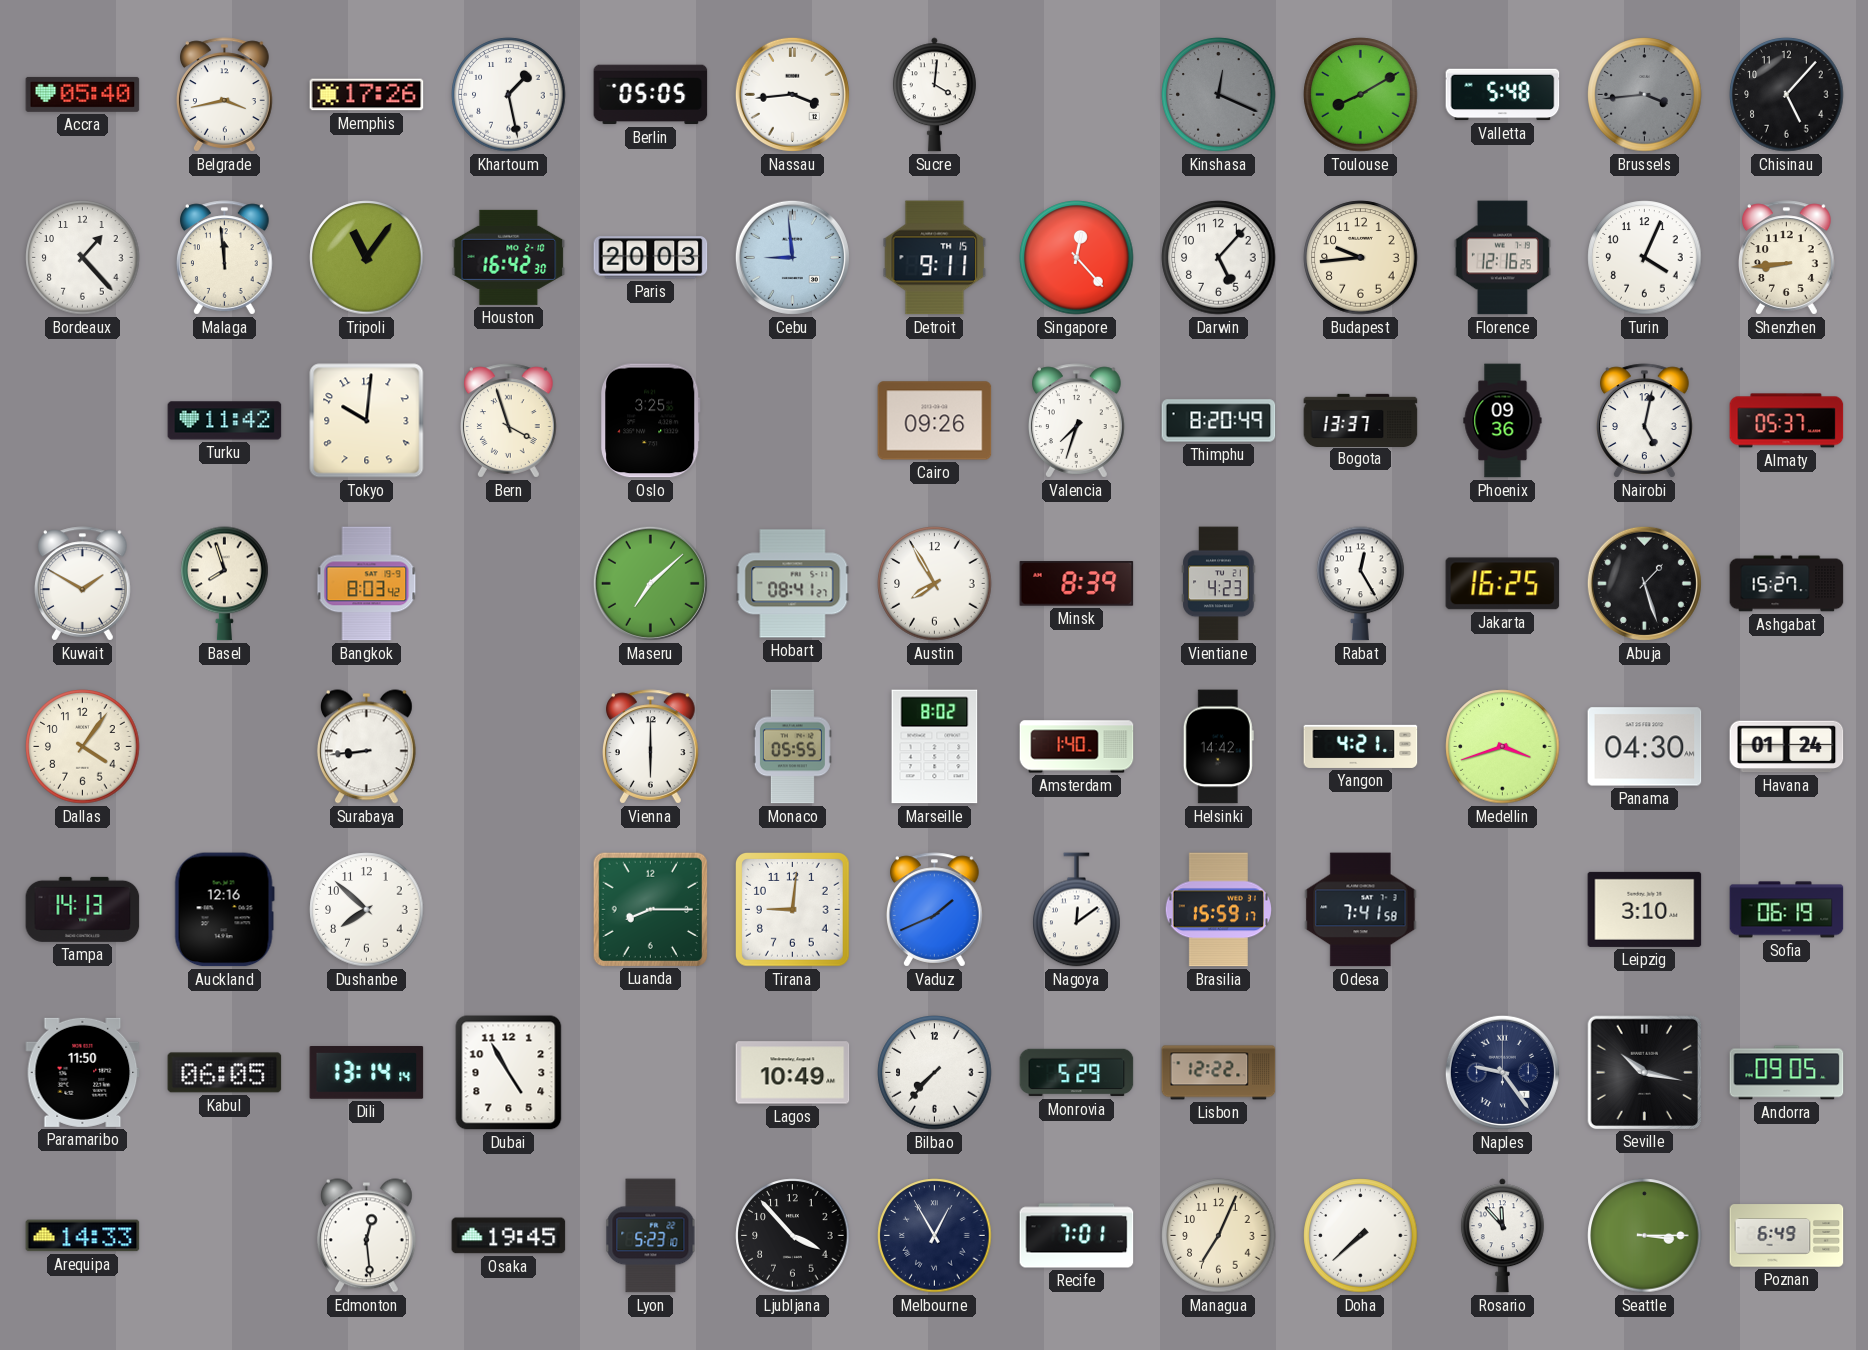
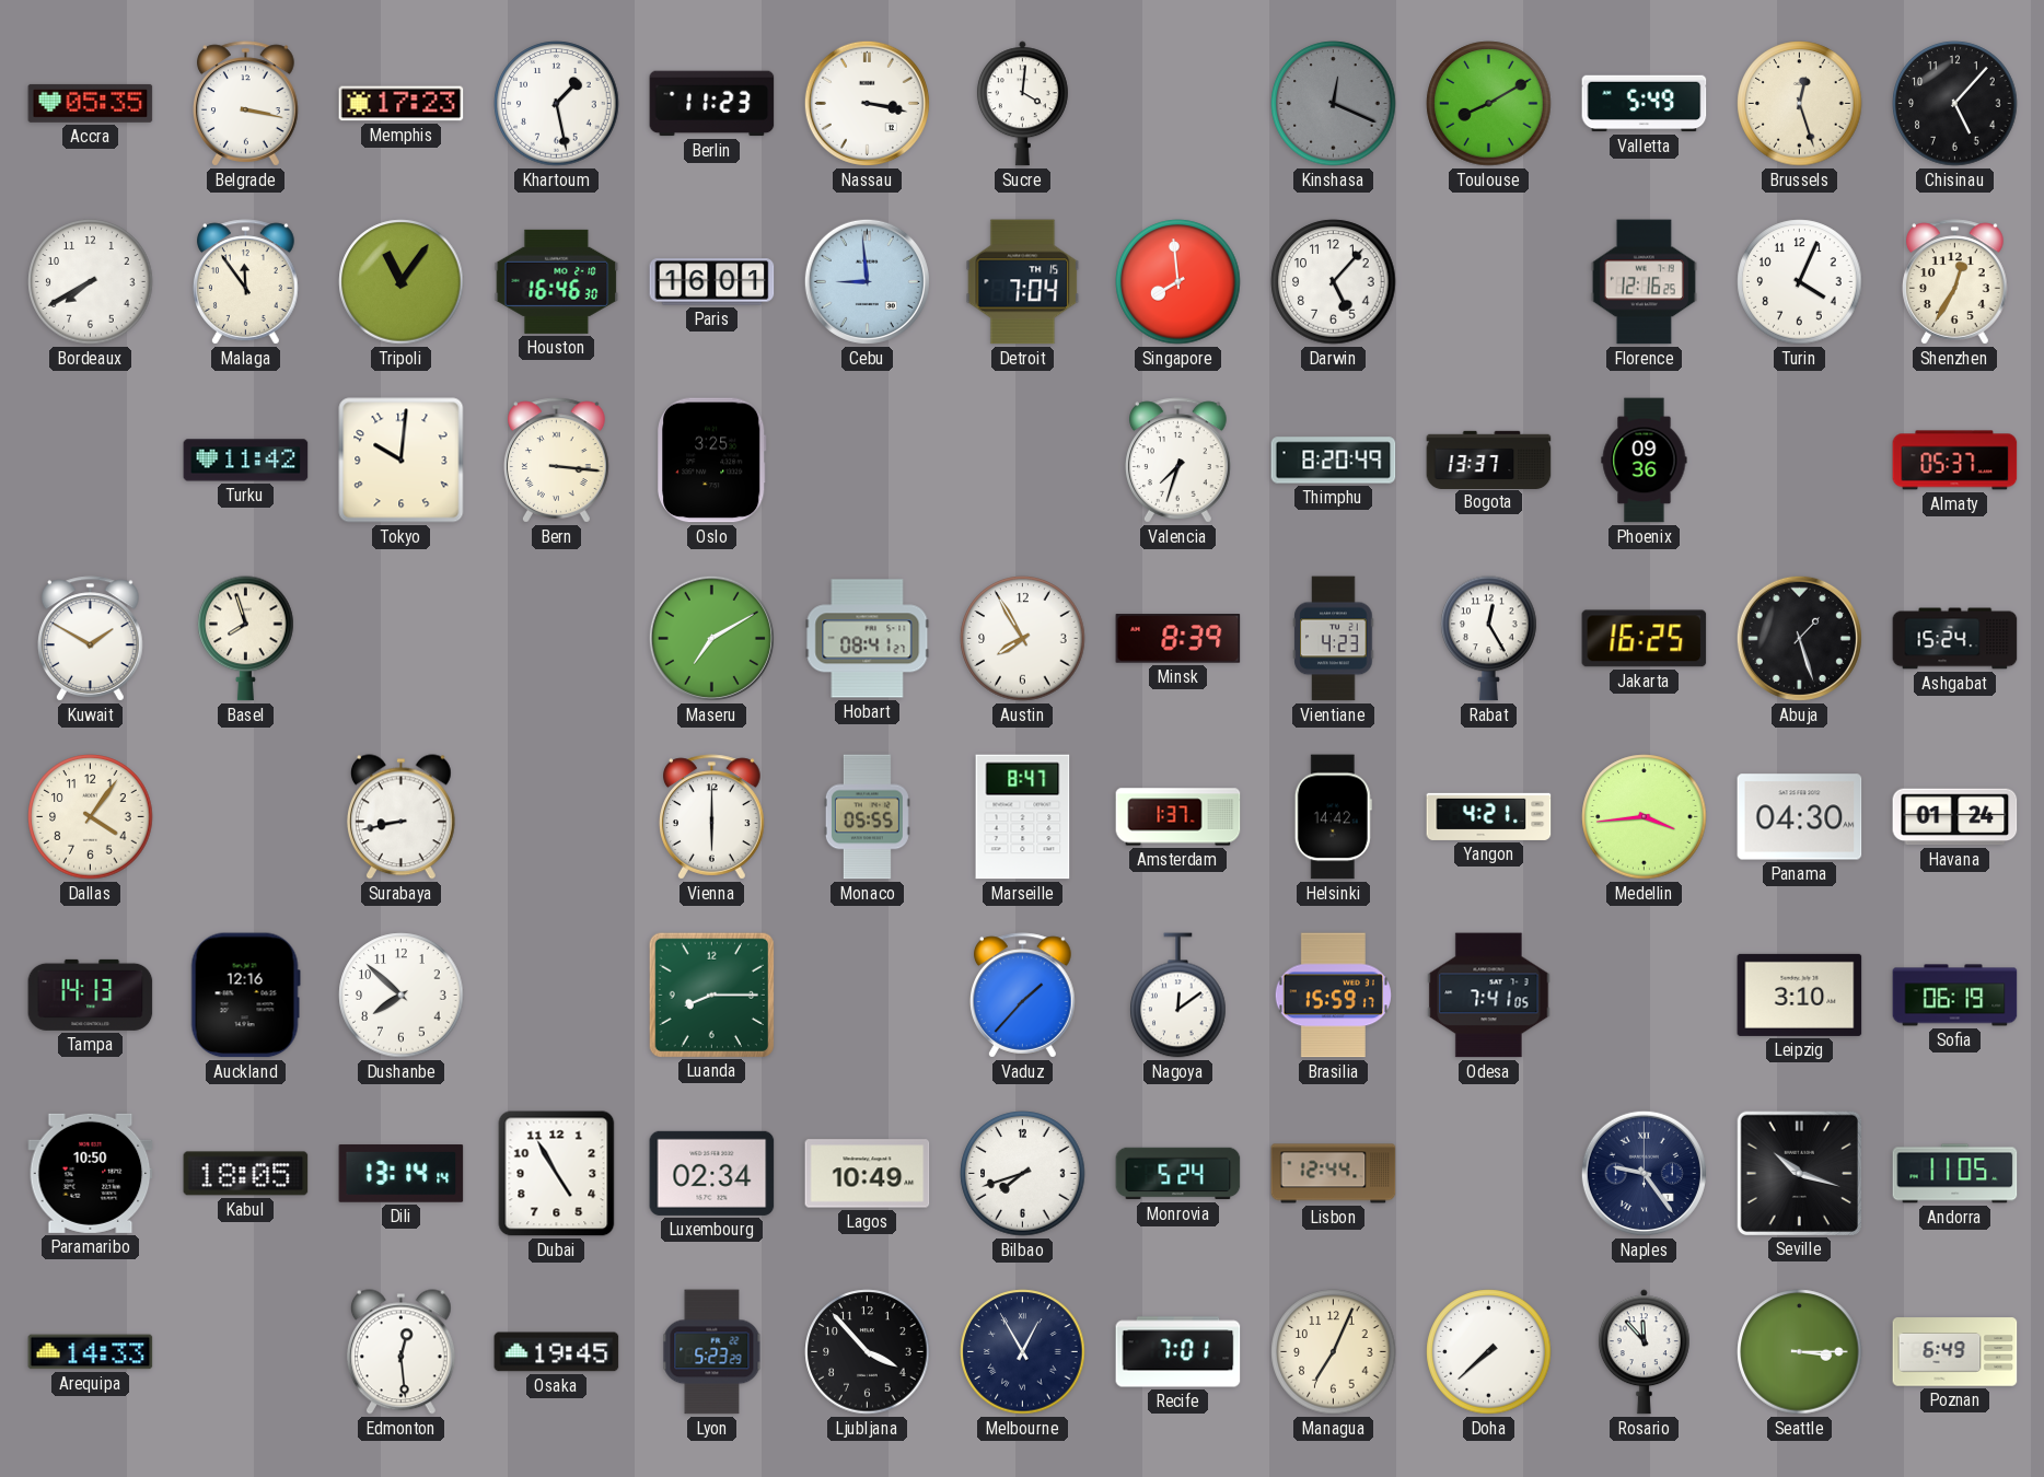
Accra: 05:40 -> 05:35 (91, 103)
Belgrade: 3:43 -> 3:17 (246, 104)
Memphis: 17:26 -> 17:23 (402, 104)
Berlin: 05:05 -> 11:23 (712, 104)
Nassau: 3:44 -> 3:17 (867, 103)
Valletta: 5:48 -> 5:49 (1645, 104)
Brussels: 3:44 -> 12:27 (1800, 104)
Brussels dial: grey -> cream (1800, 104)
Bordeaux: 1:23 -> 7:40 (91, 282)
Malaga: 11:59 -> 11:54 (246, 282)
Houston: 16:42 -> 16:46 (557, 281)
Paris: 20:03 -> 16:01 (712, 282)
Detroit: 9:11 -> 7:04 (1023, 282)
Singapore: 12:23 -> 7:59 (1178, 282)
Budapest: 9:44 -> none (1361, 258)
Shenzhen: 8:44 -> 12:35 (1955, 282)
Bern: 3:57 -> 3:16 (557, 461)
Cairo: 09:26 -> none (935, 421)
Nairobi: 5:02 -> none (1645, 421)
Bangkok: 8:03 -> none (367, 584)
Maseru: 7:08 -> 7:10 (711, 638)
Ashgabat: 15:27 -> 15:24 (1955, 639)
Surabaya: 8:44 -> 8:43 (400, 817)
Marseille: 8:02 -> 8:47 (1023, 817)
Amsterdam: 1:40 -> 1:37 (1178, 817)
Medellin: 3:42 -> 3:44 (1645, 817)
Tirana: 9:01 -> none (793, 910)
Vaduz: 1:41 -> 1:37 (1023, 996)
Odesa: 7:41:58 -> 7:41:05 (1489, 996)
Paramaribo: 11:50 -> 10:50 (91, 1173)
Kabul: 06:05 -> 18:05 (246, 1174)
Luxembourg: none -> 02:34 (712, 1173)
Bilbao: 7:37 -> 7:42 (1023, 1174)
Monrovia: 5:29 -> 5:24 (1178, 1174)
Lisbon: 12:22 -> 12:44 (1334, 1174)
Seville: 10:17 -> 10:18 (1799, 1173)
Andorra: 09:05 -> 11:05 (1955, 1174)
Lyon: 5:23:10 -> 5:23:29 (712, 1352)
